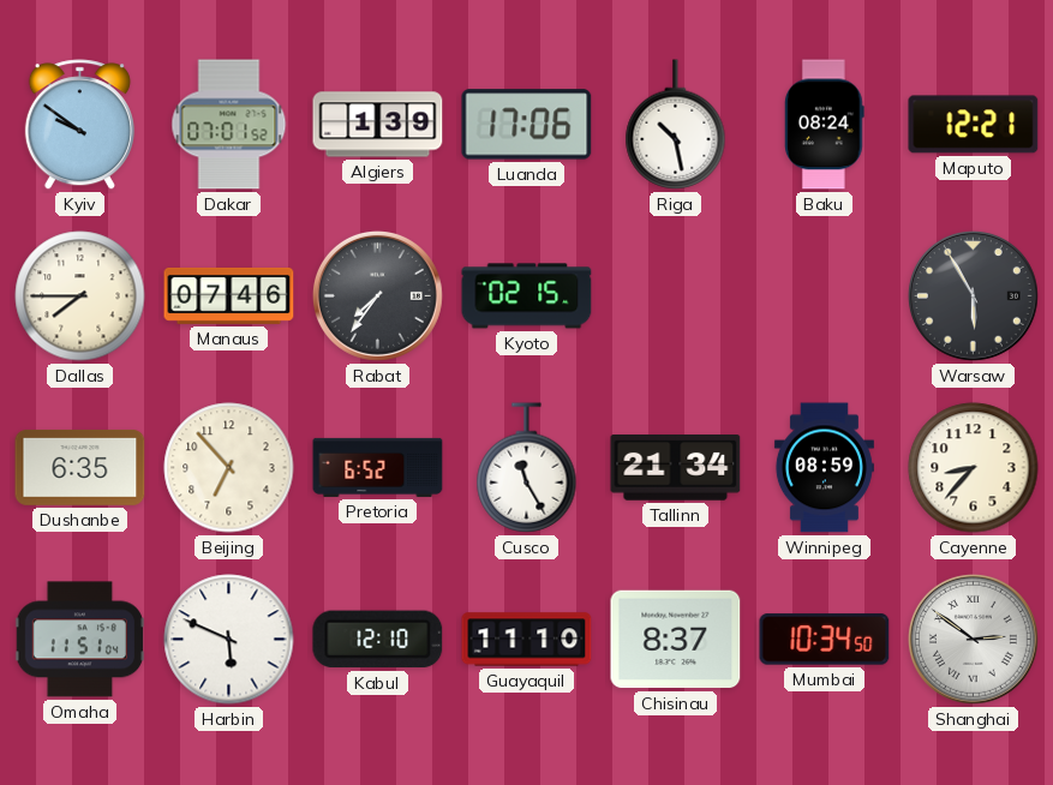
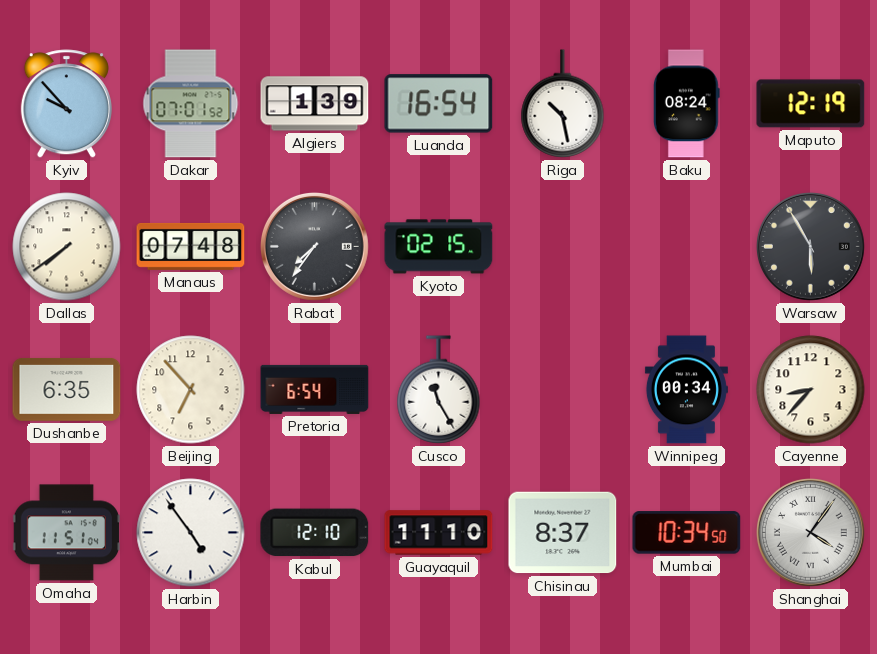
Kyiv: 9:51 -> 9:53 (66, 104)
Luanda: 17:06 -> 16:54 (439, 104)
Maputo: 12:21 -> 12:19 (811, 104)
Dallas: 7:45 -> 7:39 (67, 247)
Manaus: 07:46 -> 07:48 (191, 246)
Pretoria: 6:52 -> 6:54 (315, 389)
Tallinn: 21:34 -> none (676, 468)
Winnipeg: 08:59 -> 00:34 (686, 390)
Harbin: 5:49 -> 4:54 (191, 533)
Shanghai: 2:51 -> 4:06 (810, 532)
